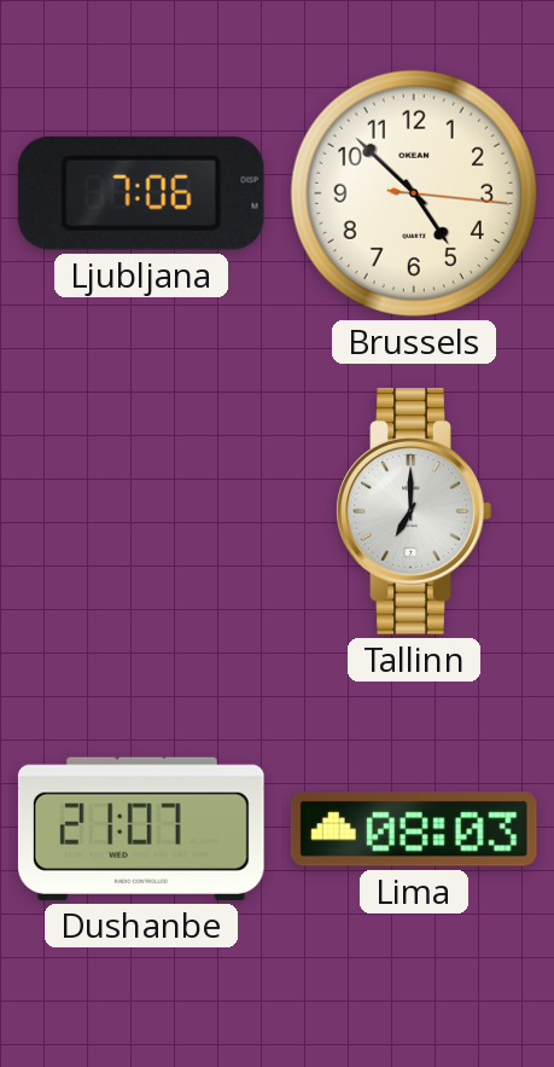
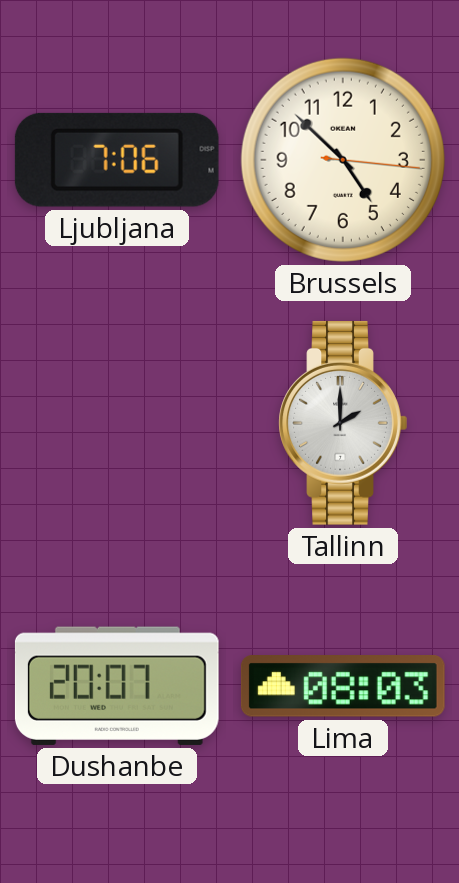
Tallinn: 7:00 -> 2:00 (343, 423)
Dushanbe: 21:07 -> 20:07 (117, 686)
